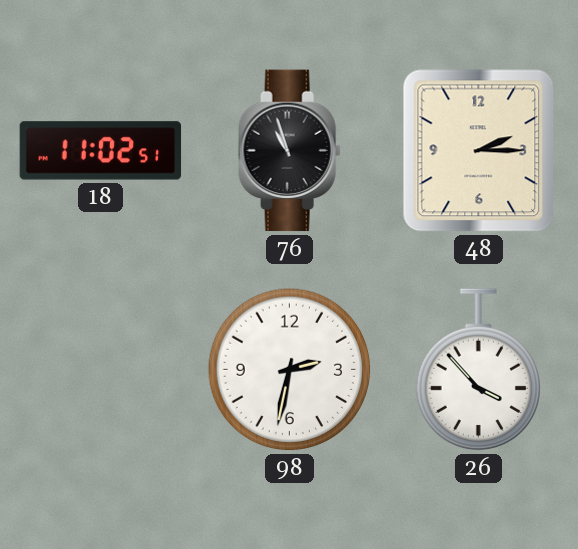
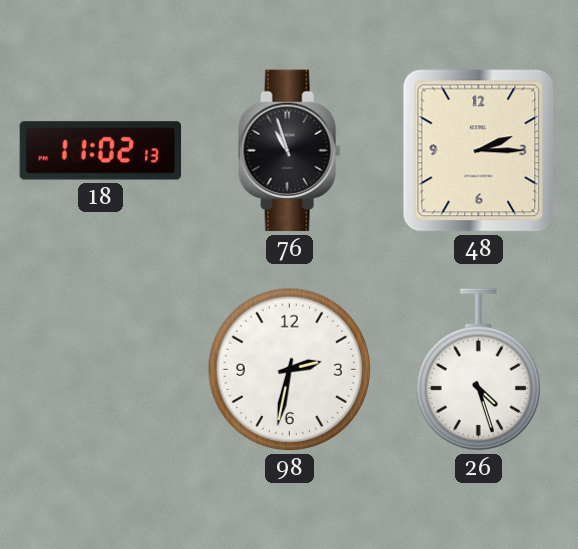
18: 11:02:51 -> 11:02:13 (101, 151)
26: 3:53 -> 4:27 (478, 370)
